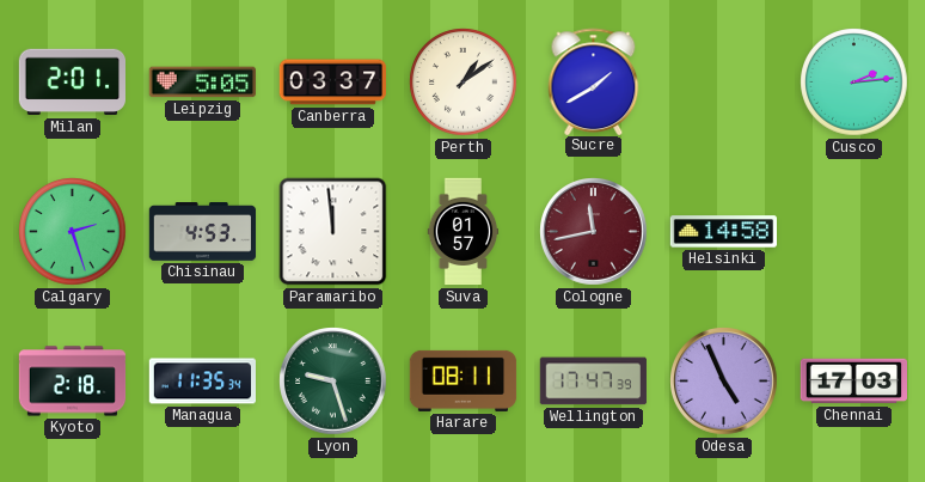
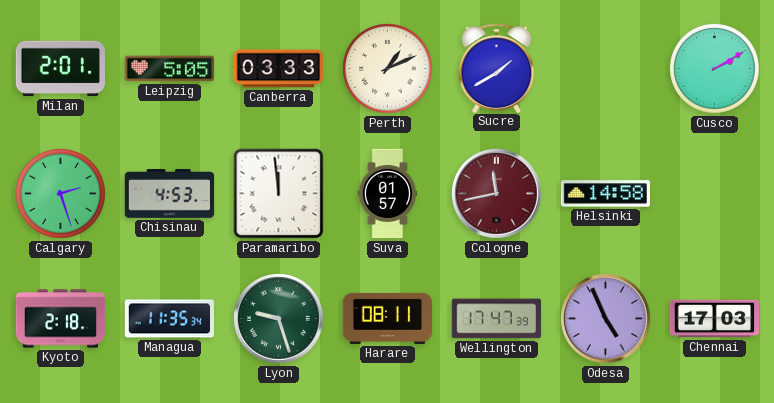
Canberra: 03:37 -> 03:33 (278, 69)
Perth: 1:09 -> 1:11 (388, 69)
Cusco: 2:14 -> 2:10 (715, 69)
